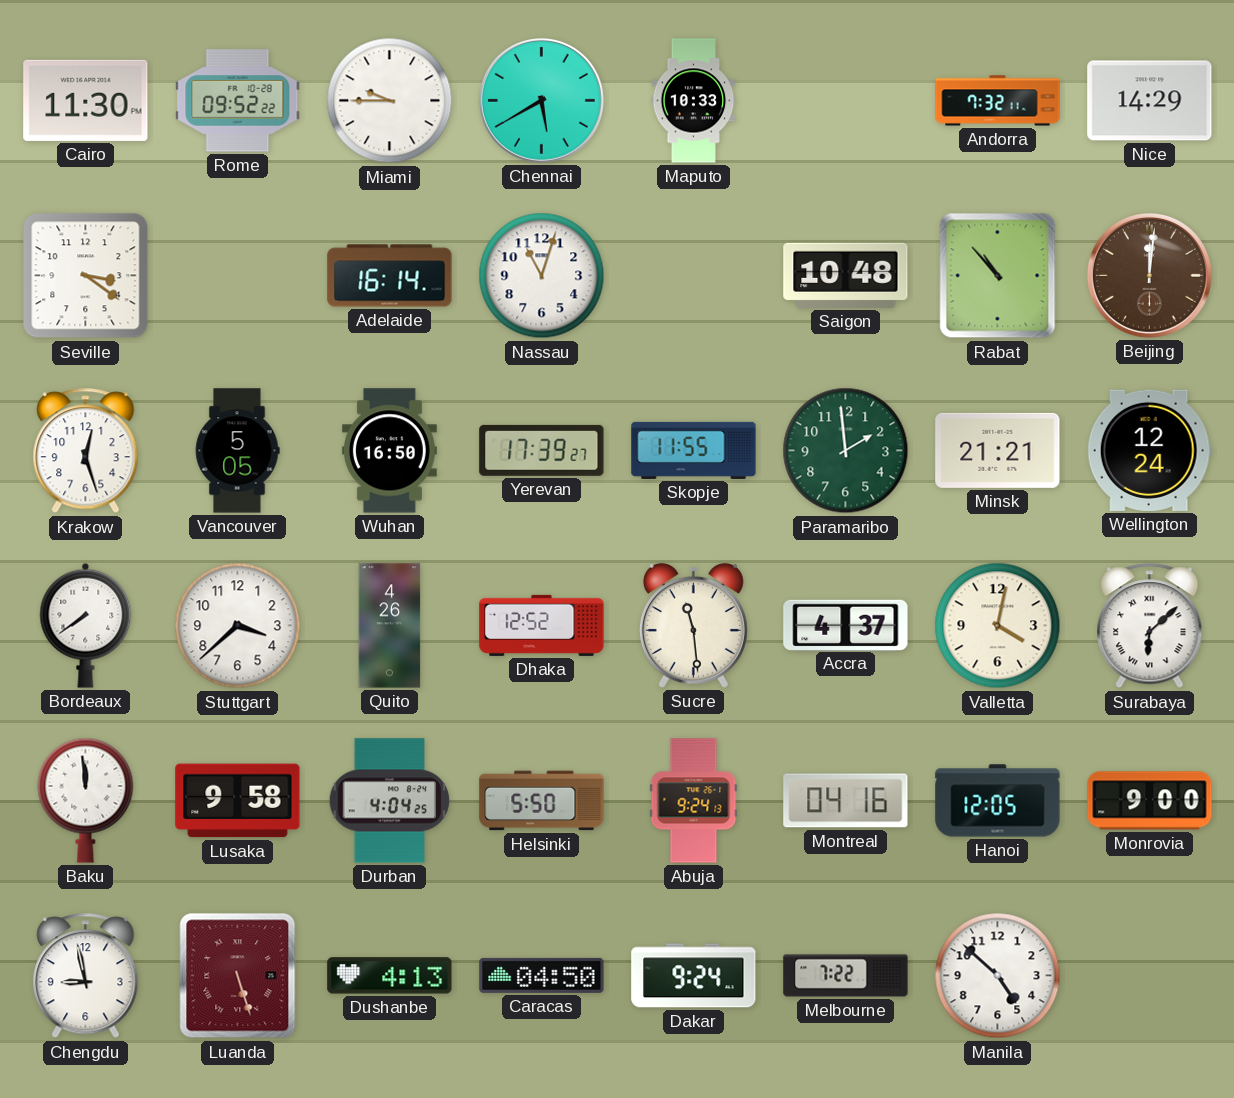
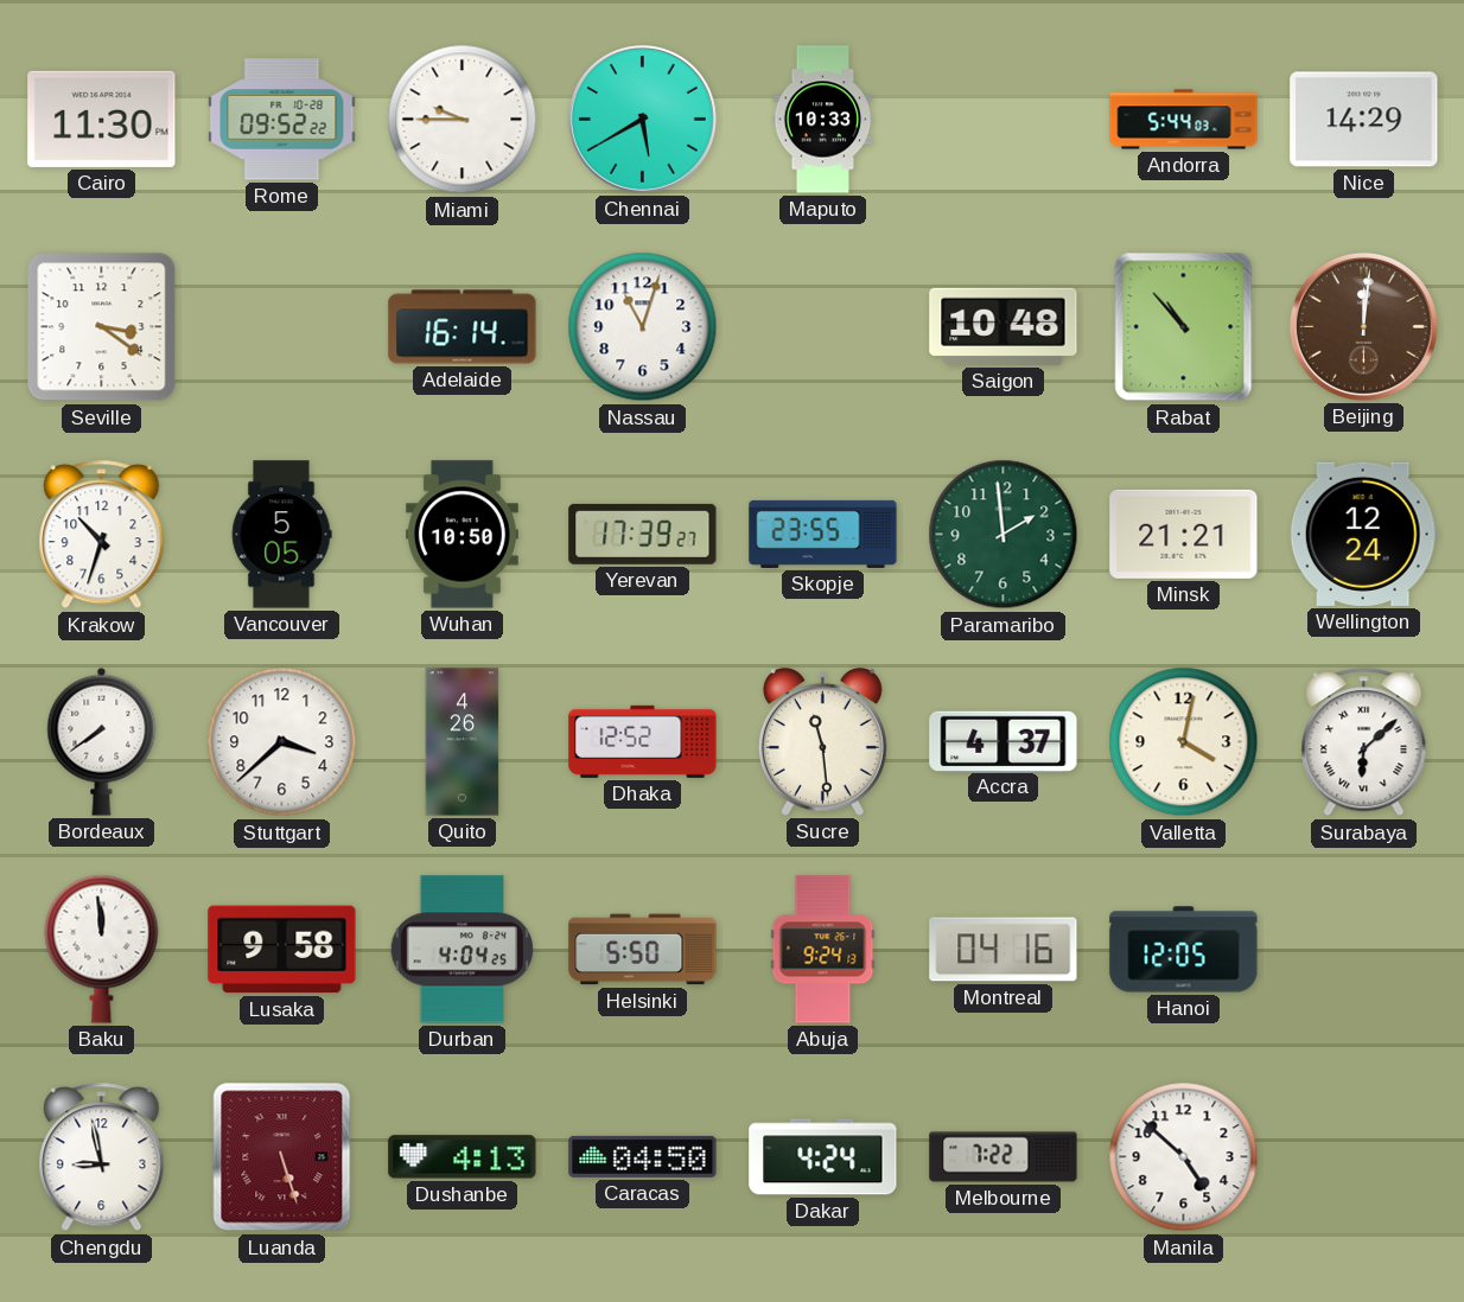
Andorra: 7:32 -> 5:44 (1184, 120)
Krakow: 12:27 -> 10:33 (102, 535)
Wuhan: 16:50 -> 10:50 (462, 535)
Skopje: 11:55 -> 23:55 (823, 534)
Monrovia: 9:00 -> none (1150, 801)
Dakar: 9:24 -> 4:24 (823, 1157)
